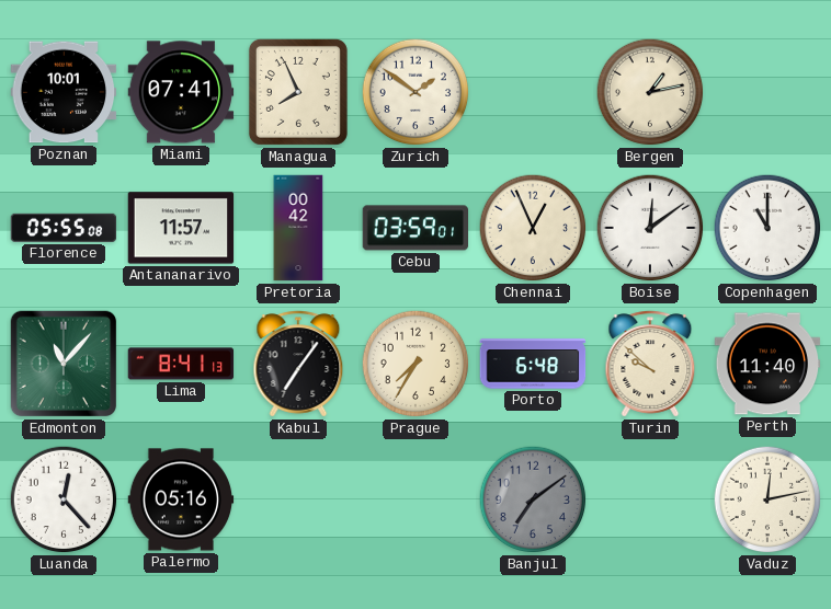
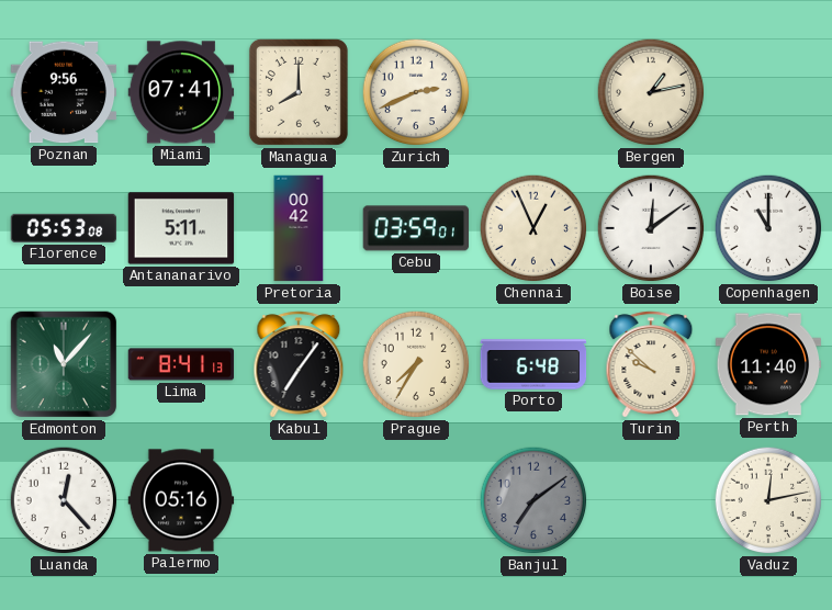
Poznan: 10:01 -> 9:56 (64, 92)
Managua: 7:56 -> 8:00 (299, 92)
Zurich: 1:51 -> 2:41 (416, 92)
Florence: 05:55 -> 05:53 (64, 228)
Antananarivo: 11:57 -> 5:11 (181, 228)
